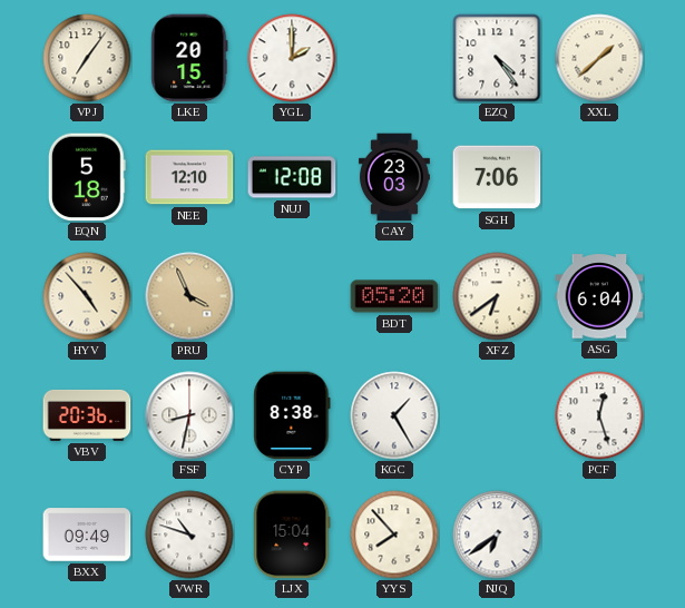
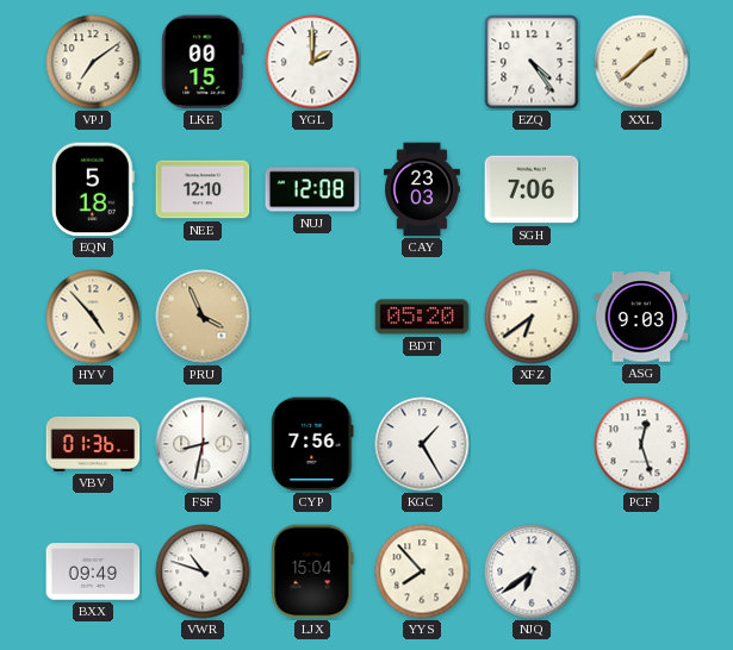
VPJ: 7:06 -> 7:09 (93, 62)
LKE: 20:15 -> 00:15 (203, 62)
ASG: 6:04 -> 9:03 (641, 317)
VBV: 20:36 -> 01:36 (93, 444)
CYP: 8:38 -> 7:56 (312, 444)
